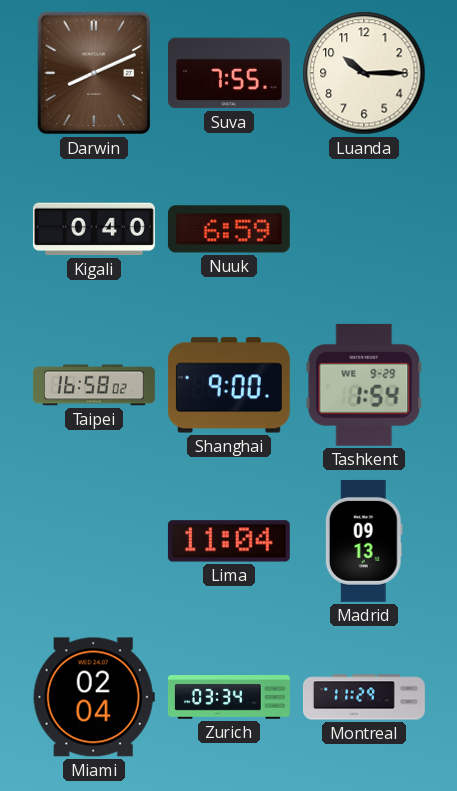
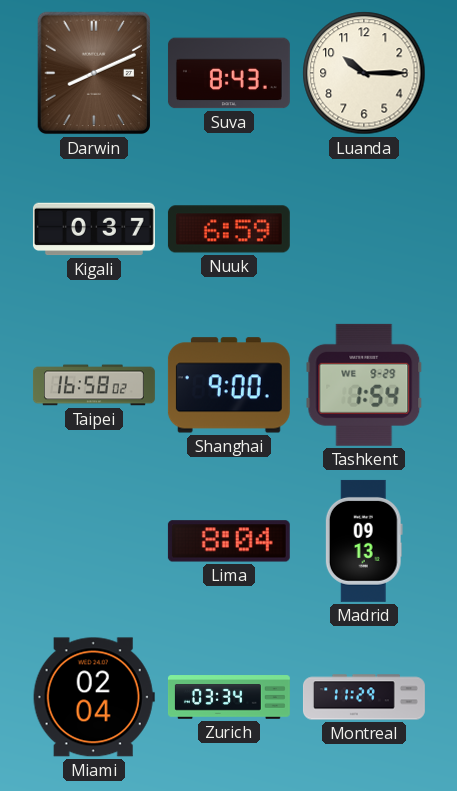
Suva: 7:55 -> 8:43 (229, 73)
Kigali: 0:40 -> 0:37 (94, 229)
Lima: 11:04 -> 8:04 (229, 541)
